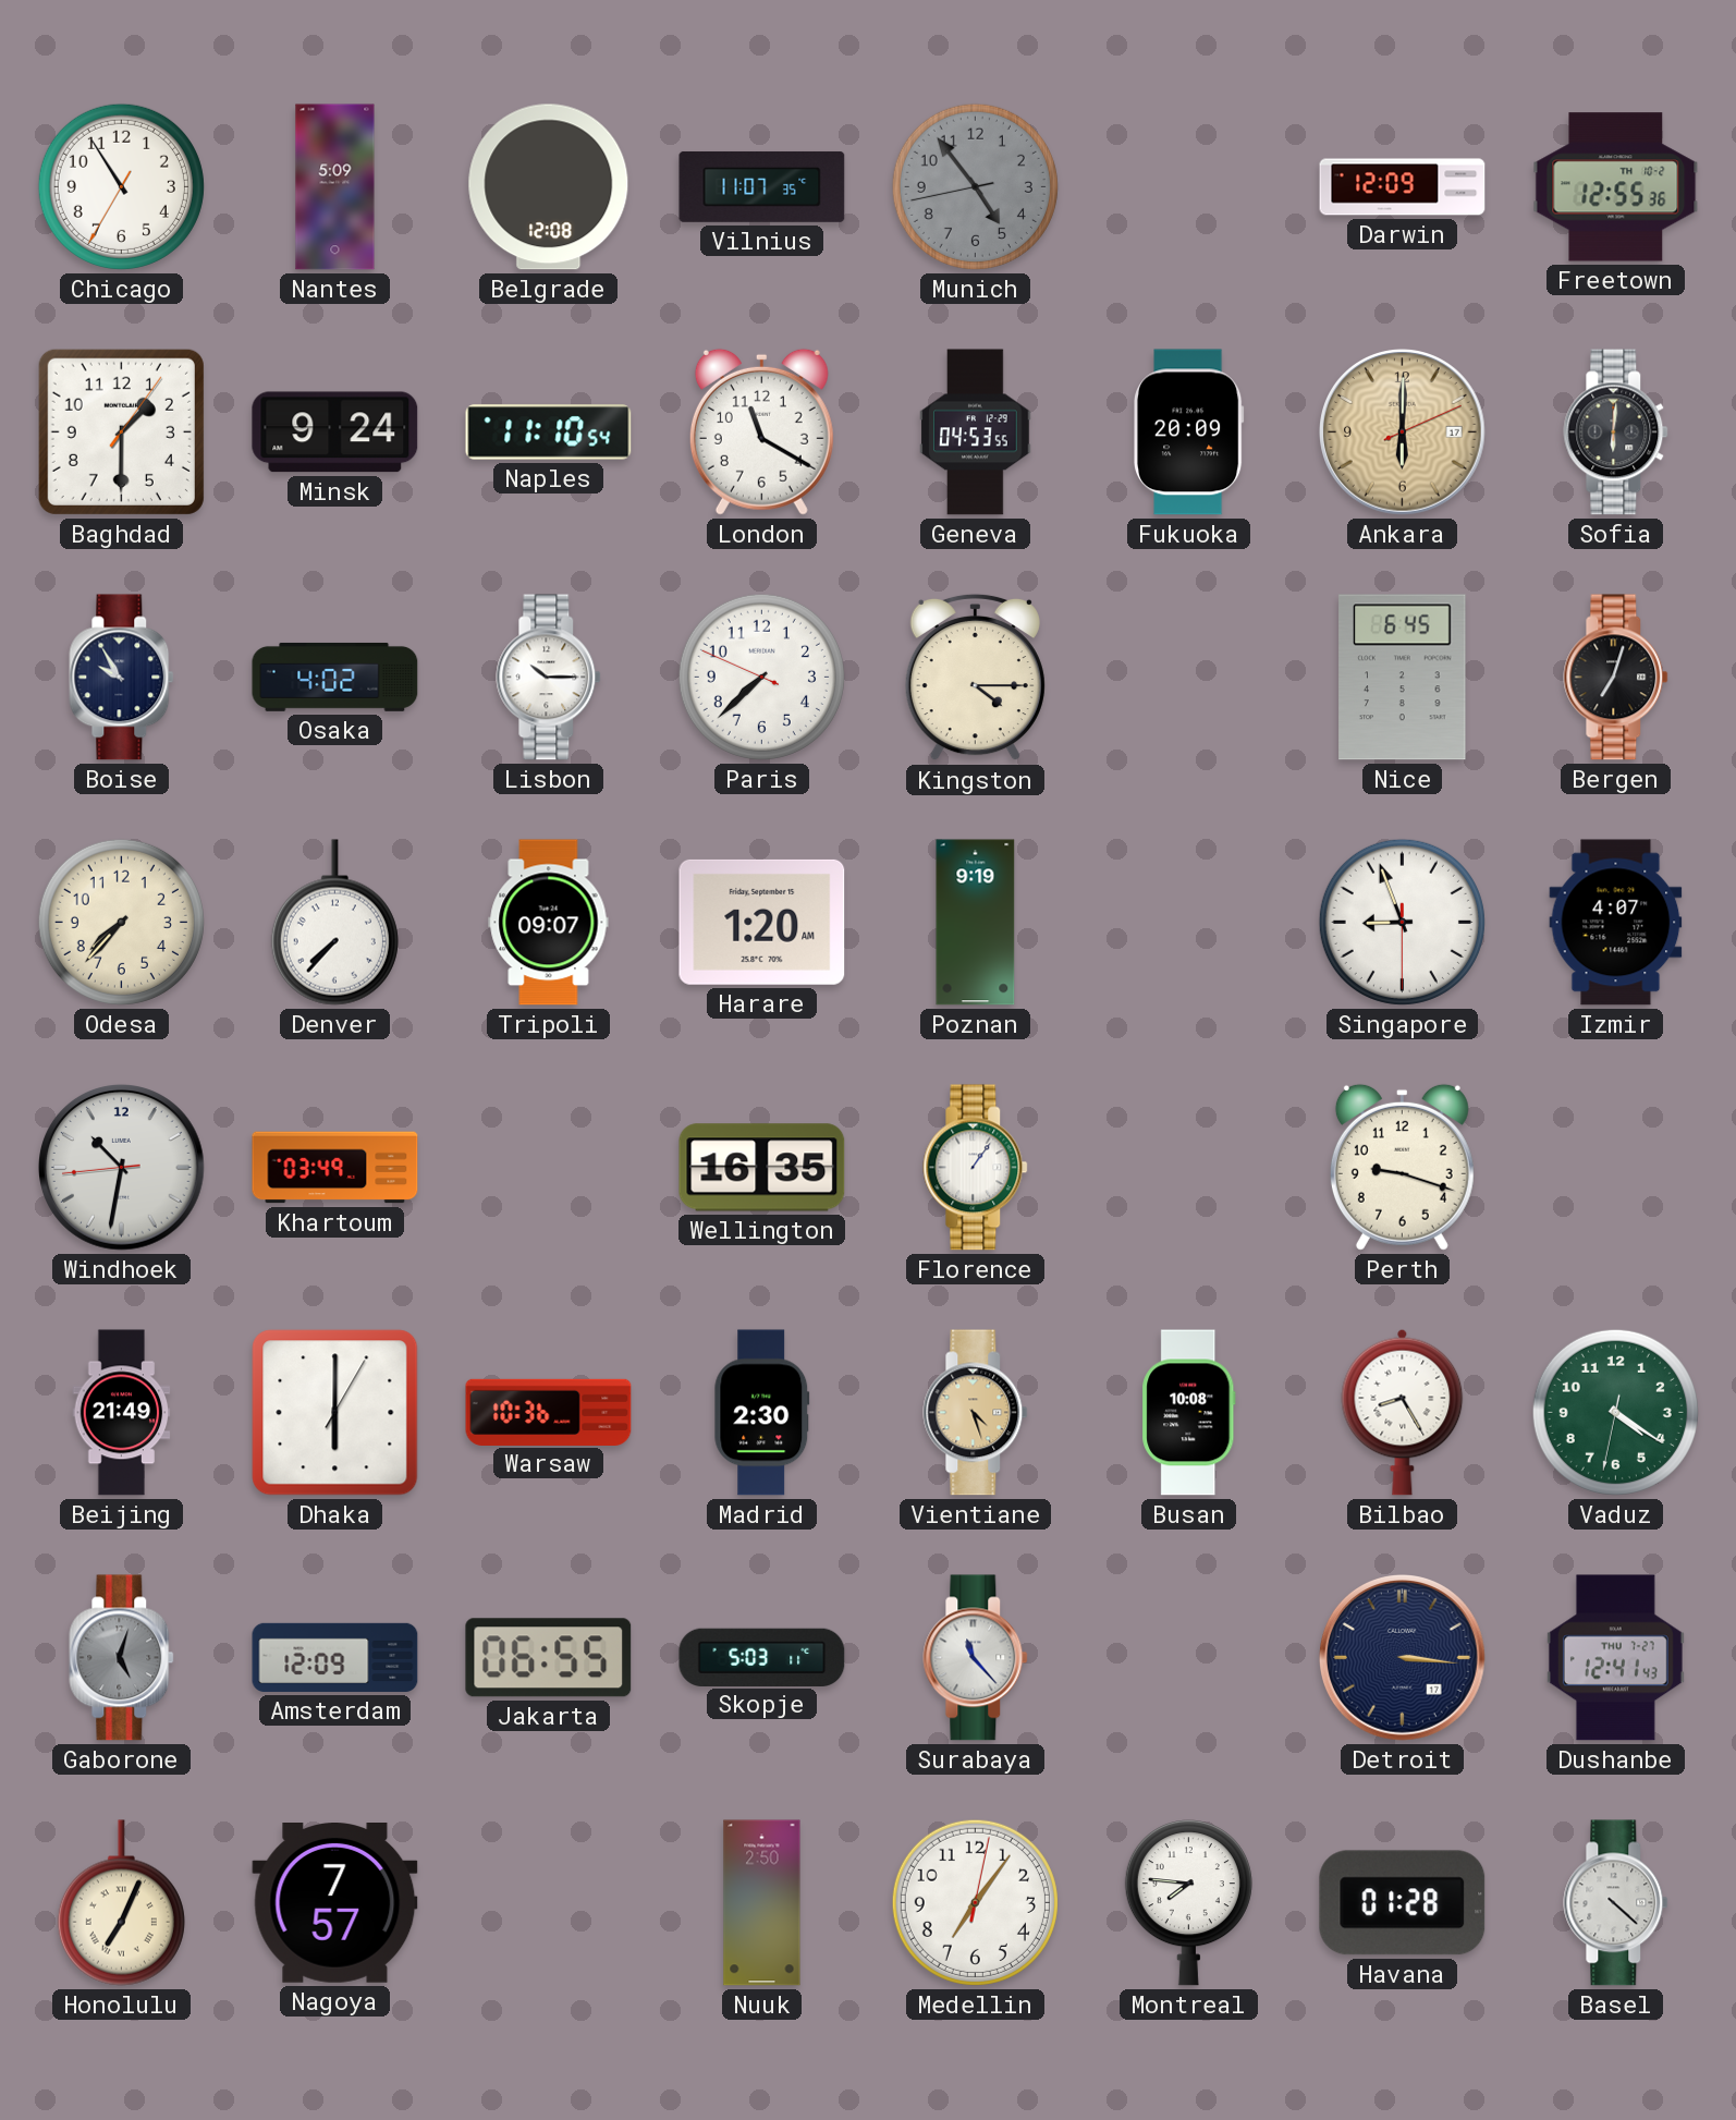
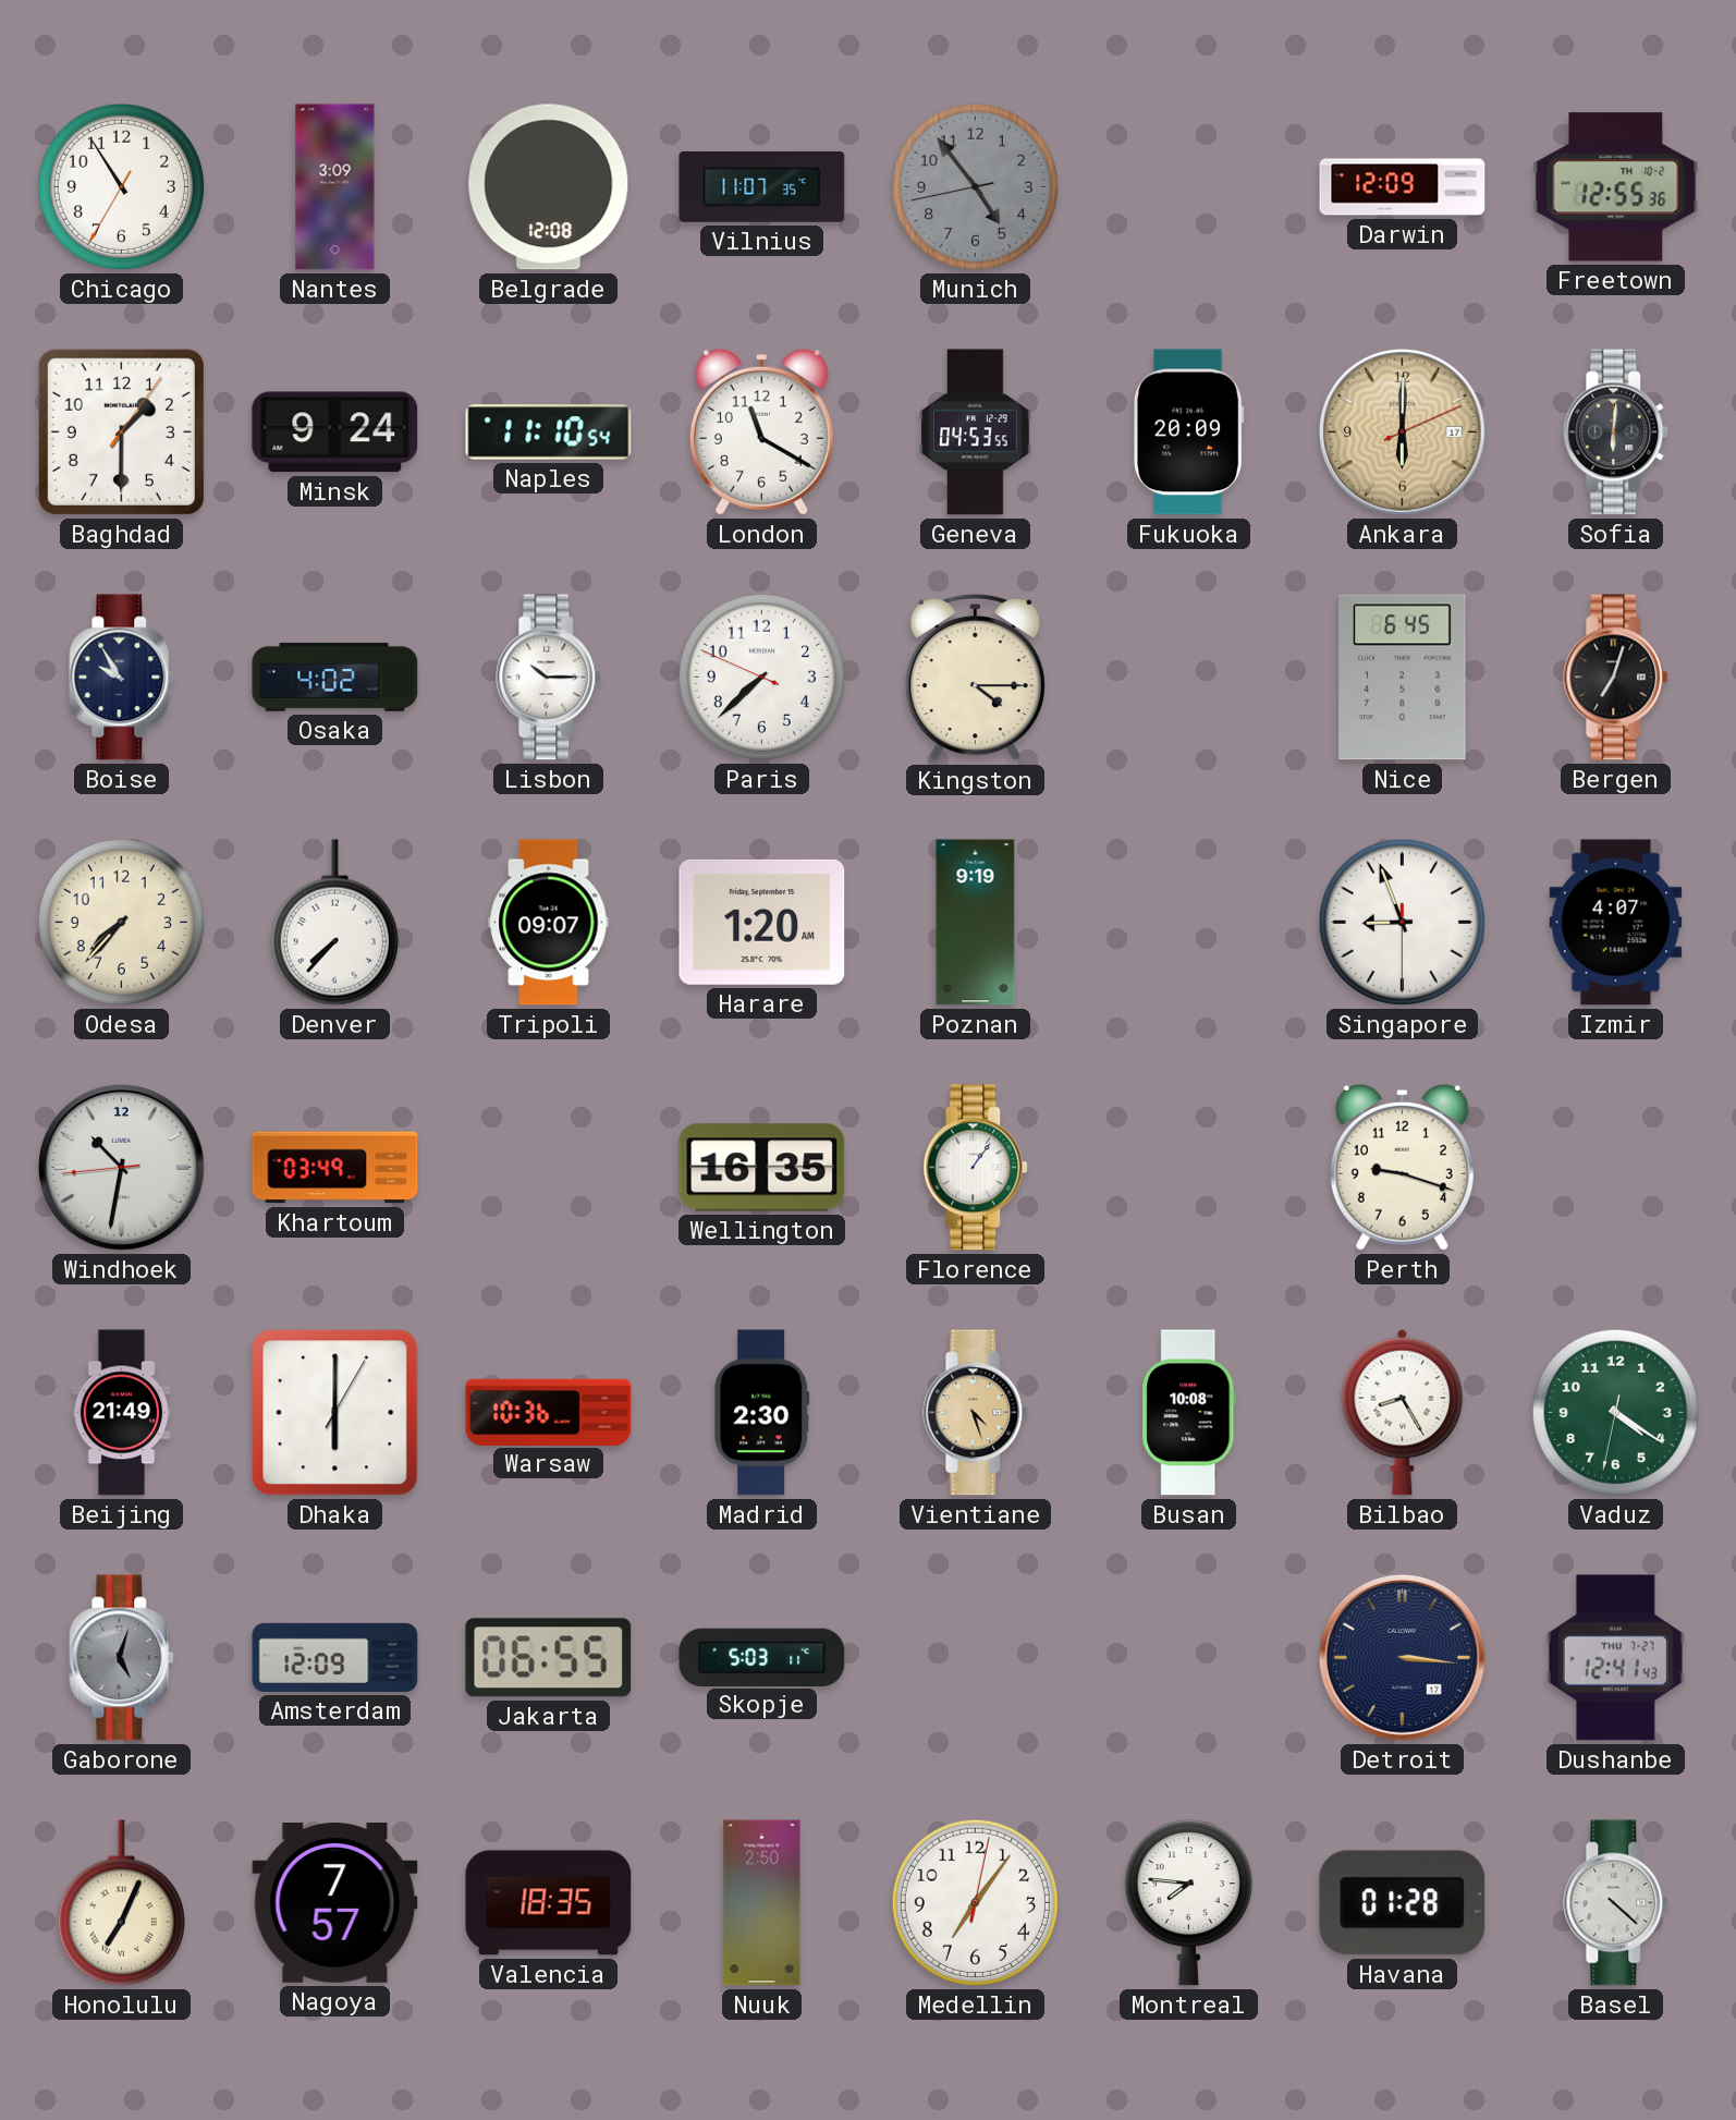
Nantes: 5:09 -> 3:09 (335, 187)
Surabaya: 11:23 -> none (976, 1658)
Valencia: none -> 18:35 (549, 1903)
